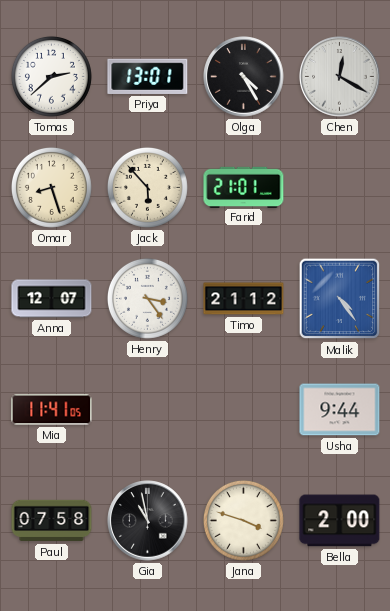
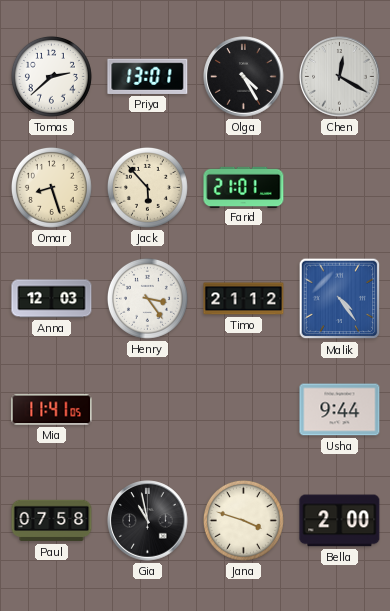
Anna: 12:07 -> 12:03 (52, 299)
